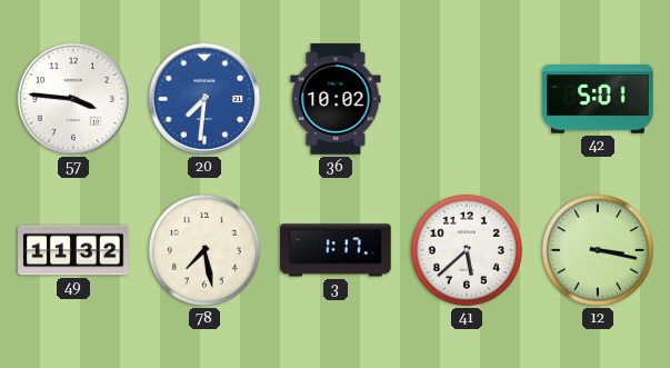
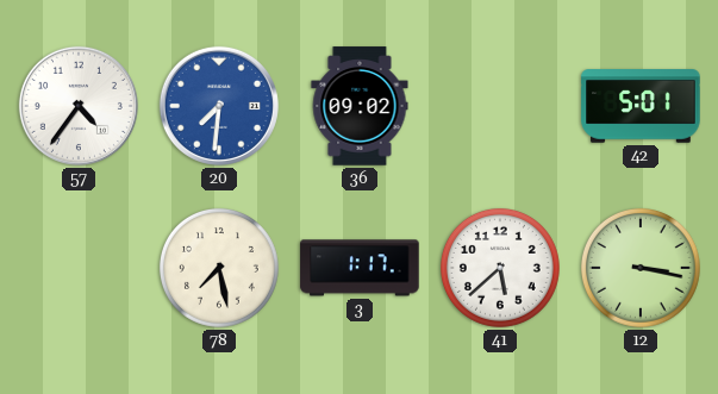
57: 3:46 -> 4:36 (79, 106)
36: 10:02 -> 09:02 (360, 106)
49: 11:32 -> none (73, 250)
